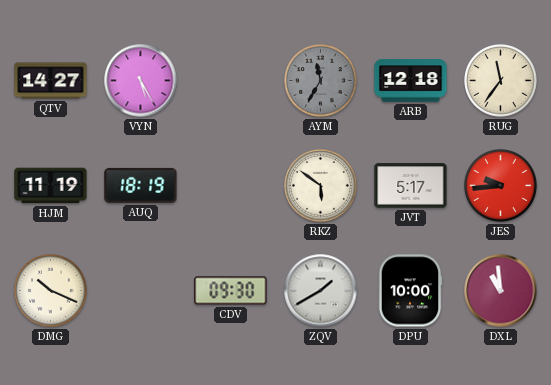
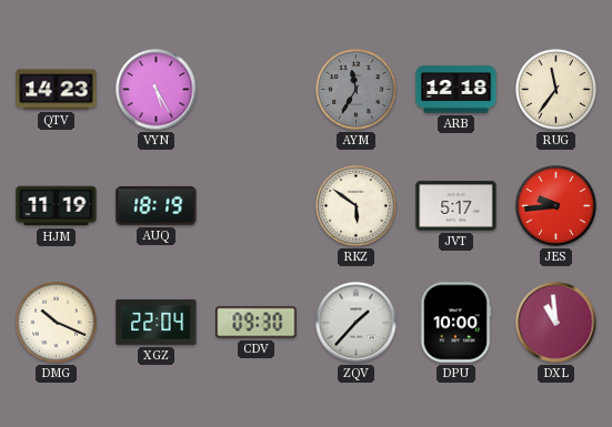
QTV: 14:27 -> 14:23 (57, 90)
XGZ: none -> 22:04 (157, 322)
ZQV: 1:40 -> 1:37 (357, 323)
